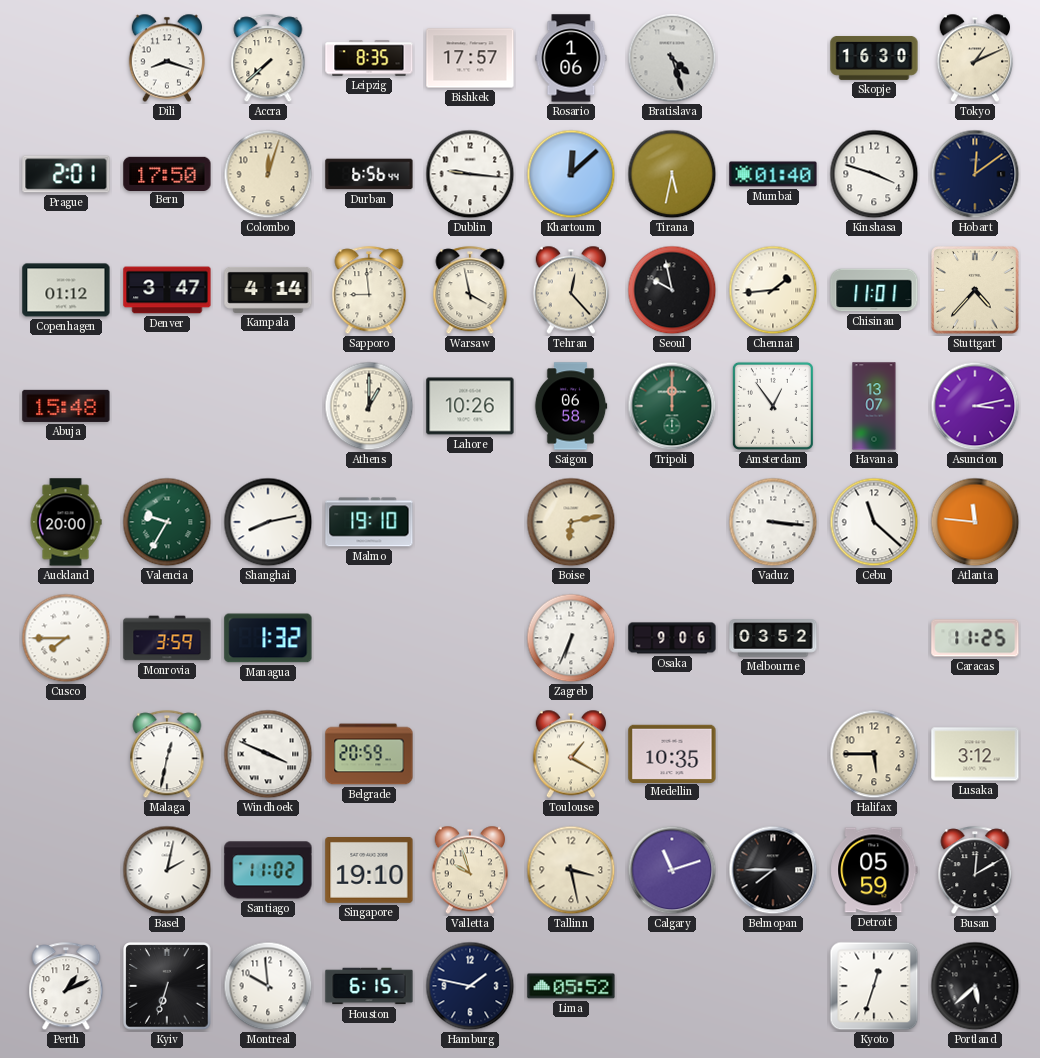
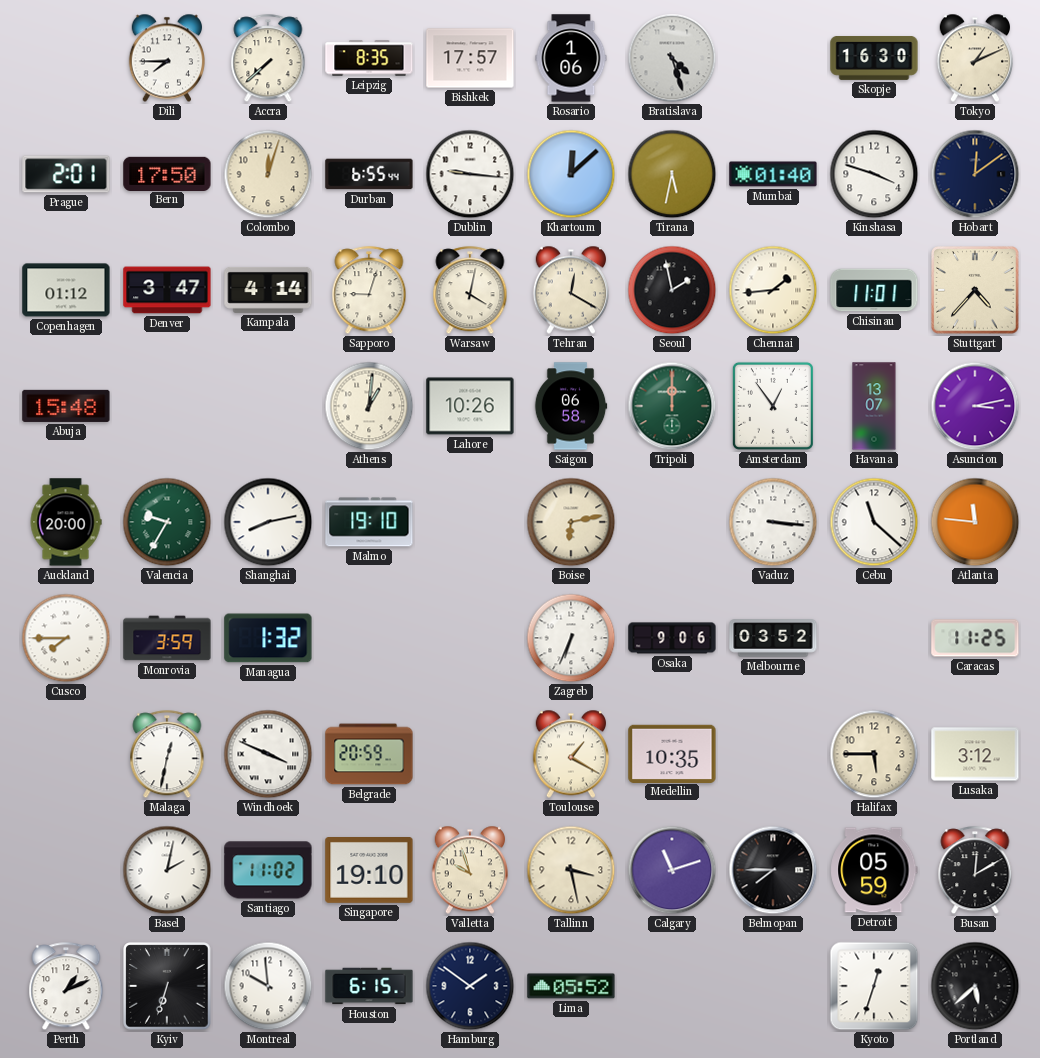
Dili: 8:18 -> 7:45 (166, 58)
Durban: 6:56 -> 6:55 (369, 174)
Sapporo: 8:59 -> 9:03 (369, 291)
Warsaw: 3:58 -> 4:02 (470, 291)
Tehran: 12:23 -> 12:20 (570, 290)
Seoul: 9:58 -> 1:58 (672, 290)
Athens: 1:00 -> 1:01 (369, 406)
Hamburg: 1:47 -> 1:51 (470, 986)
